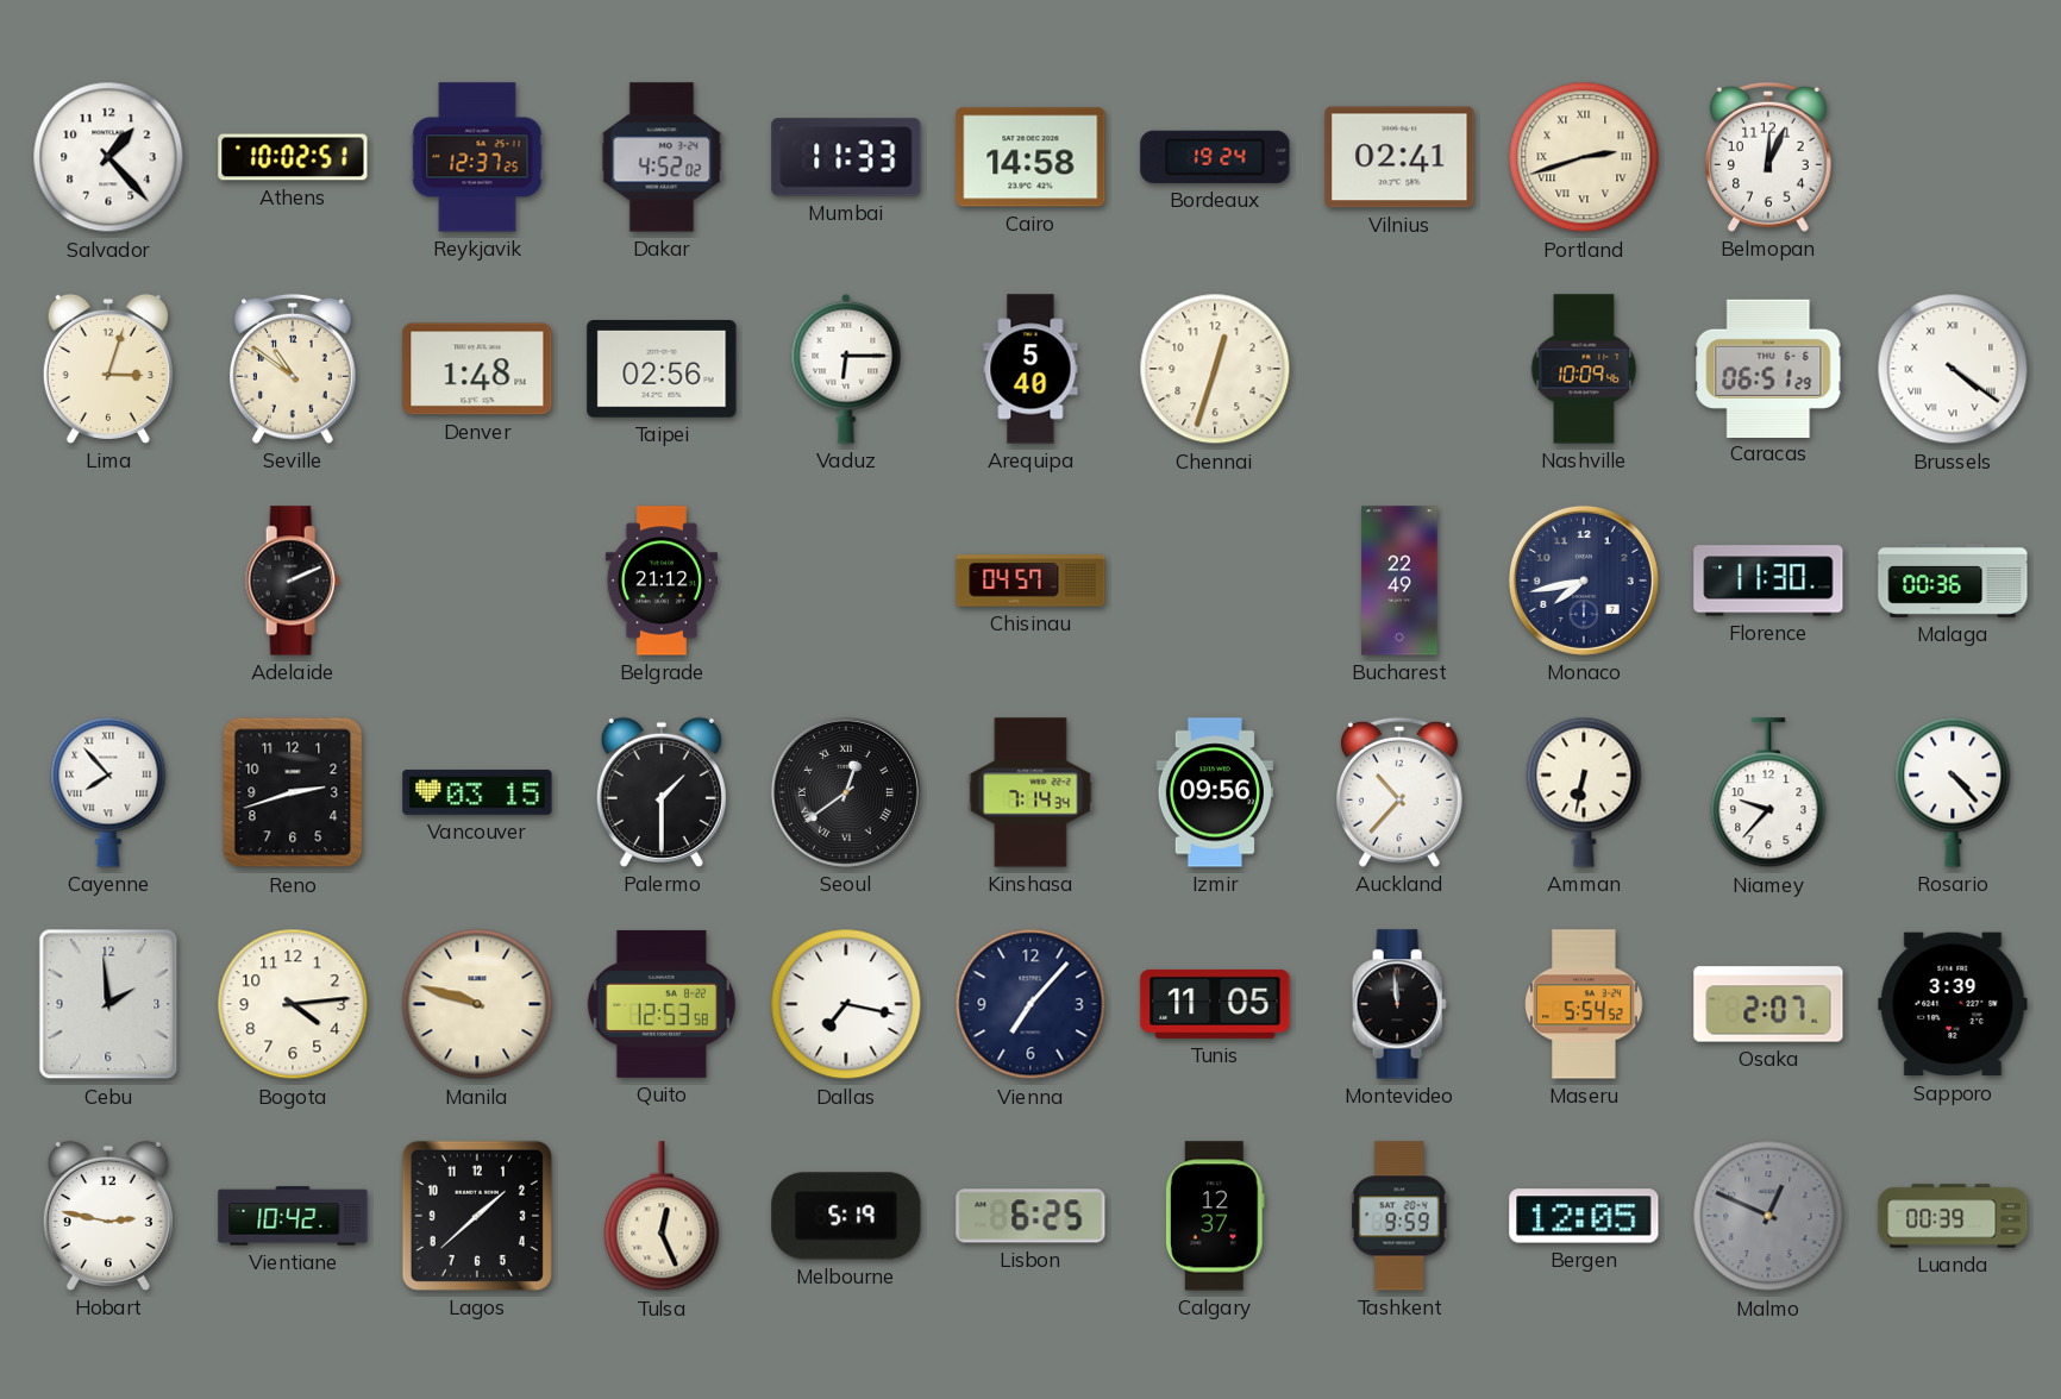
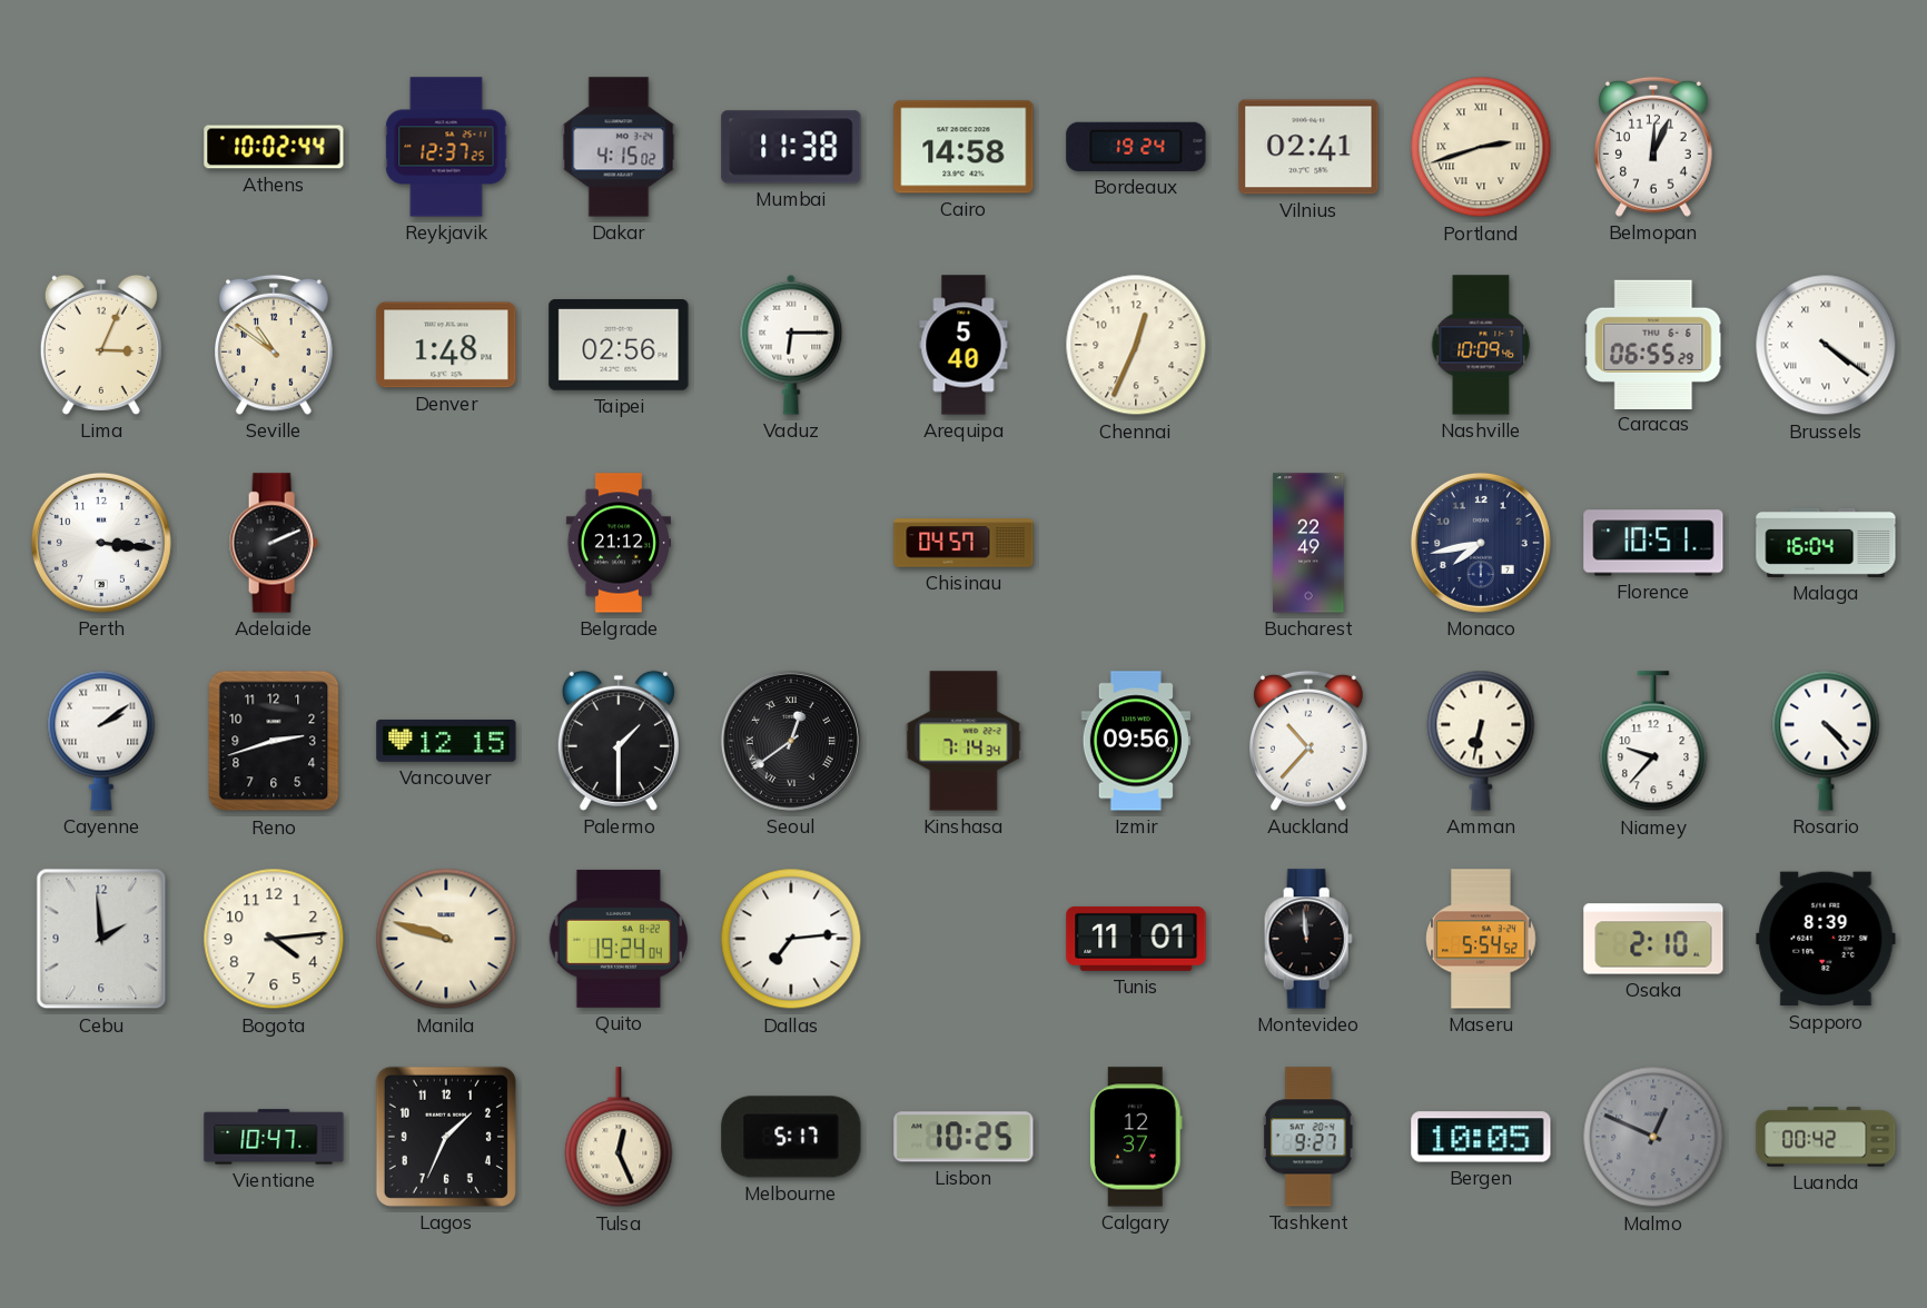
Salvador: 1:23 -> none (108, 157)
Athens: 10:02:51 -> 10:02:44 (274, 147)
Dakar: 4:52 -> 4:15 (619, 147)
Mumbai: 11:33 -> 11:38 (791, 147)
Lima: 3:03 -> 3:04 (101, 345)
Chennai: 12:33 -> 12:34 (1136, 345)
Caracas: 06:51 -> 06:55 (1653, 344)
Perth: none -> 3:16 (101, 543)
Florence: 11:30 -> 10:51 (1653, 543)
Malaga: 00:36 -> 16:04 (1826, 543)
Cayenne: 7:53 -> 2:09 (101, 741)
Vancouver: 03:15 -> 12:15 (446, 741)
Quito: 12:53 -> 19:24 (619, 939)
Dallas: 7:17 -> 7:14 (791, 939)
Vienna: 7:07 -> none (1030, 1004)
Tunis: 11:05 -> 11:01 (1136, 939)
Osaka: 2:07 -> 2:10 (1653, 939)
Sapporo: 3:39 -> 8:39 (1826, 939)
Hobart: 2:47 -> none (108, 1216)
Vientiane: 10:42 -> 10:47 (274, 1137)
Lagos: 1:38 -> 1:34 (446, 1137)
Melbourne: 5:19 -> 5:17 (791, 1137)
Lisbon: 6:25 -> 10:25 (964, 1137)
Tashkent: 9:59 -> 9:27 (1308, 1137)
Bergen: 12:05 -> 10:05 (1481, 1137)
Luanda: 00:39 -> 00:42 (1826, 1137)
